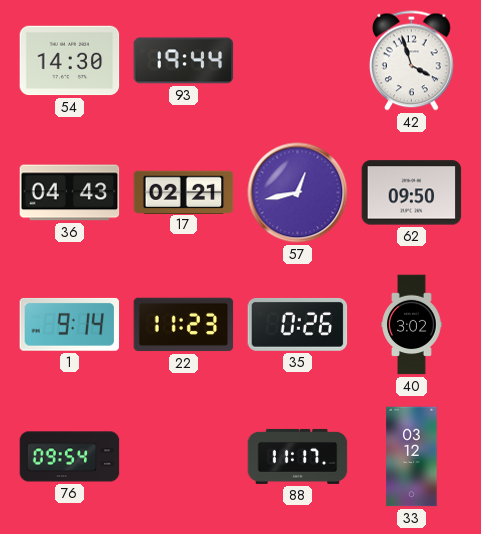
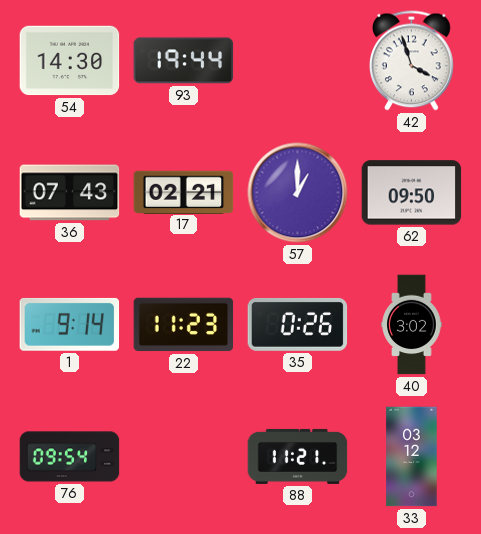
36: 04:43 -> 07:43 (70, 193)
57: 12:43 -> 1:00 (298, 193)
88: 11:17 -> 11:21 (298, 456)
